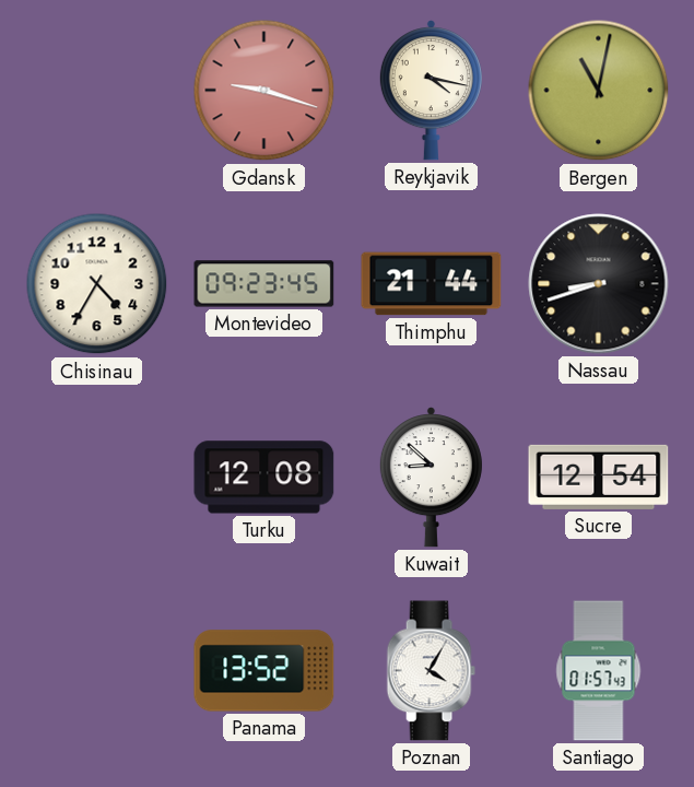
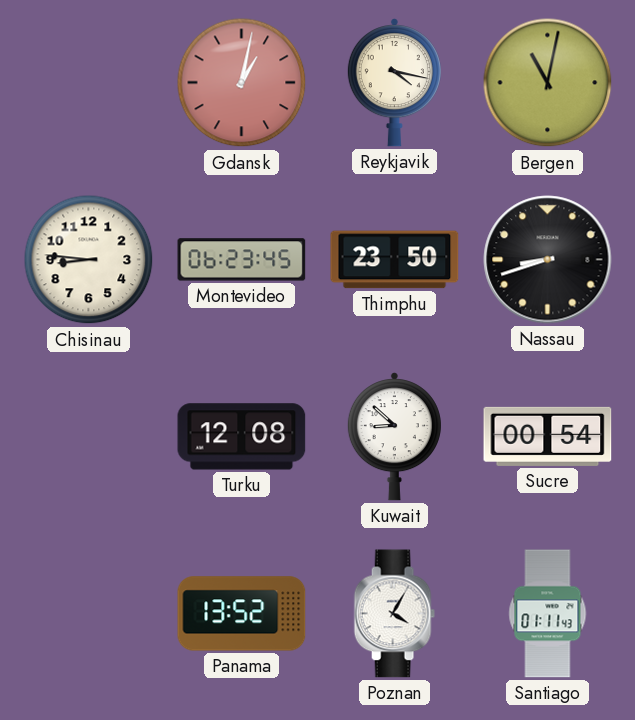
Gdansk: 9:18 -> 1:02 (242, 83)
Chisinau: 4:35 -> 8:46 (89, 260)
Montevideo: 09:23 -> 06:23 (242, 260)
Thimphu: 21:44 -> 23:50 (395, 260)
Sucre: 12:54 -> 00:54 (548, 436)
Santiago: 01:57 -> 01:11 (548, 614)
